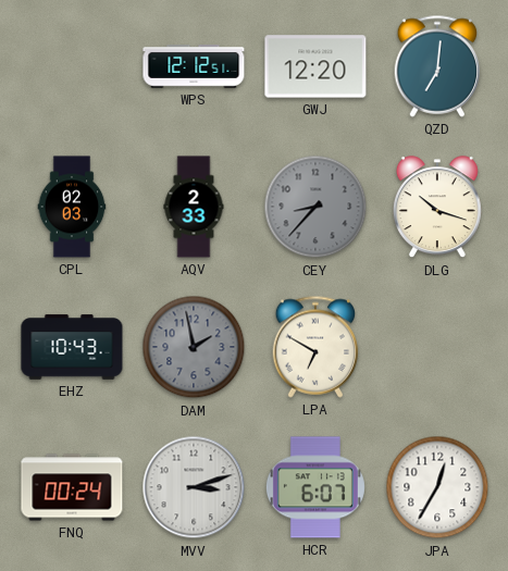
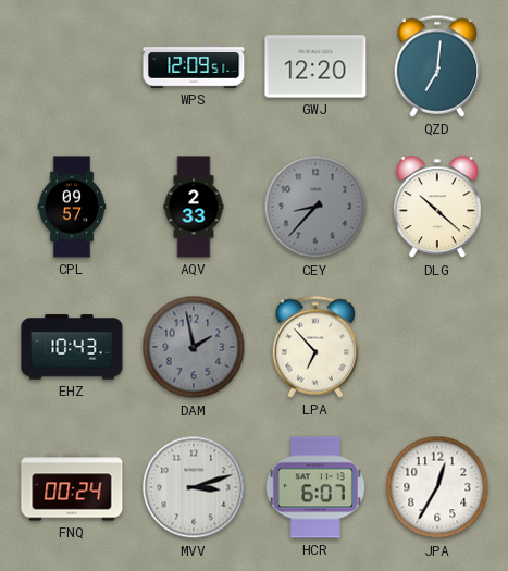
WPS: 12:12 -> 12:09 (194, 67)
CPL: 02:03 -> 09:57 (72, 207)
DLG: 10:18 -> 10:22 (437, 208)
LPA: 6:50 -> 6:53 (315, 347)
